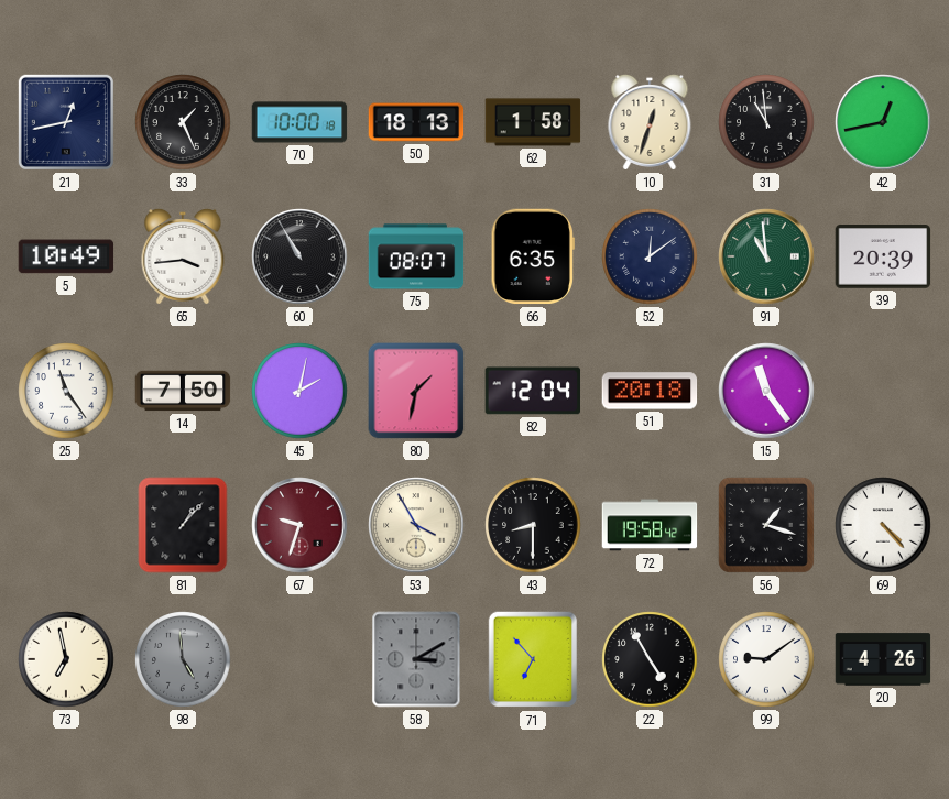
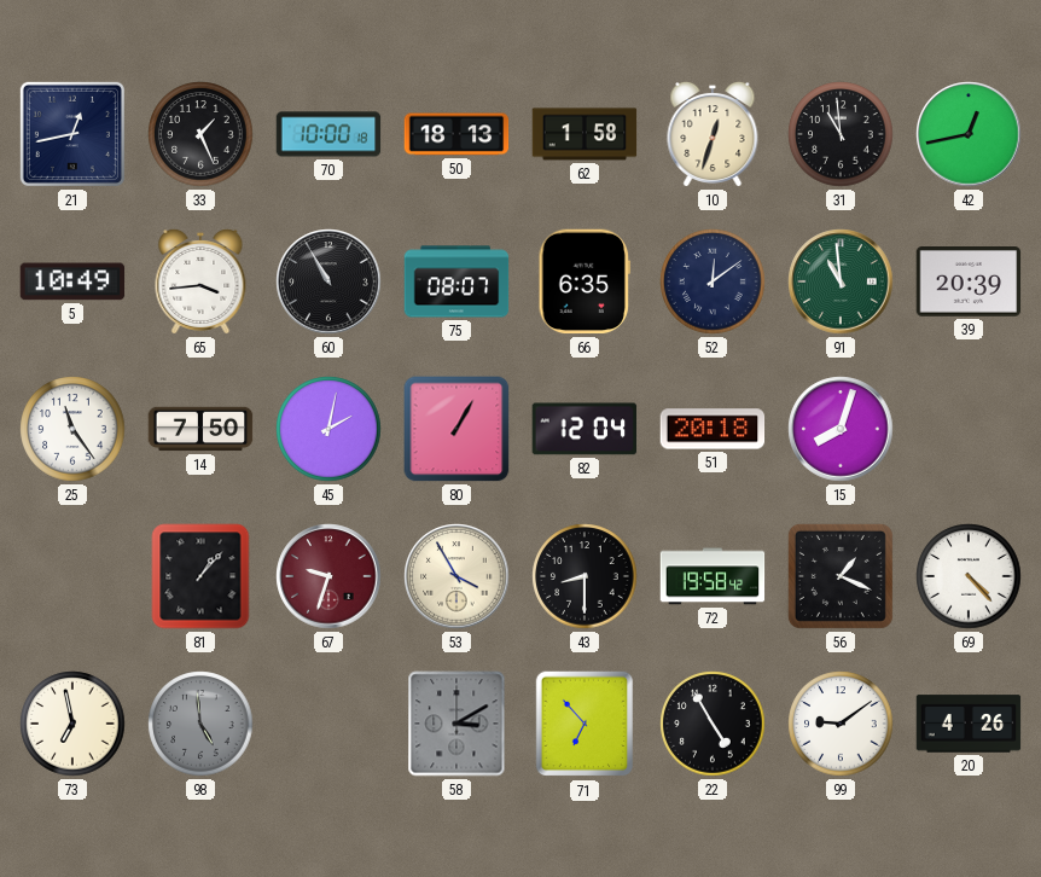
80: 1:32 -> 1:05 (456, 429)
15: 11:24 -> 8:03 (841, 429)
56: 1:18 -> 1:19 (841, 576)
